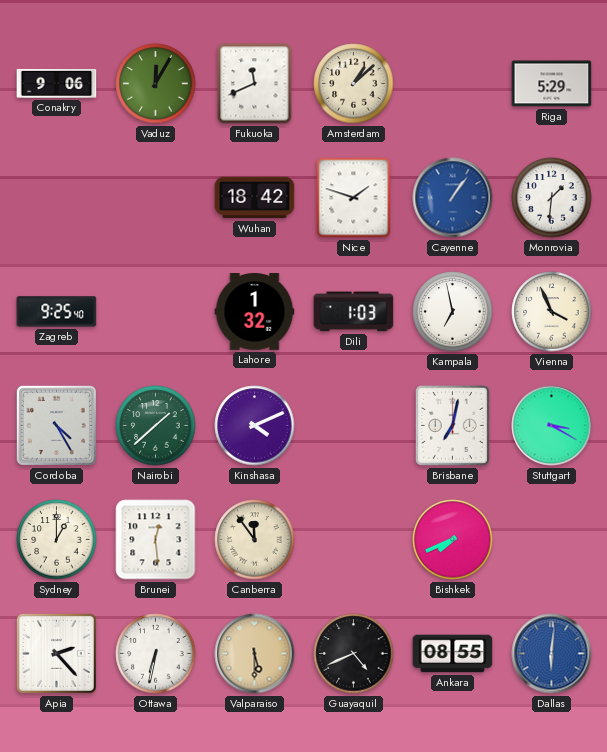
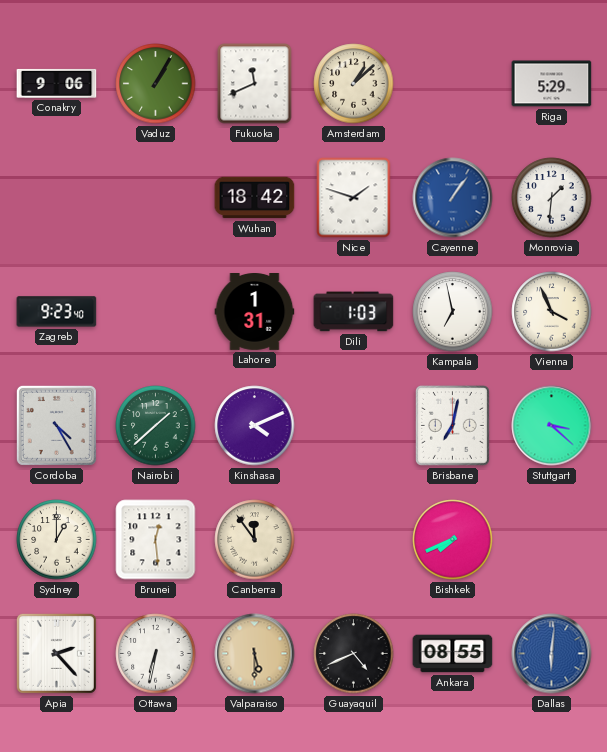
Vaduz: 12:05 -> 1:05 (156, 84)
Zagreb: 9:25 -> 9:23 (57, 312)
Lahore: 1:32 -> 1:31 (255, 312)
Stuttgart: 3:20 -> 3:22 (552, 426)
